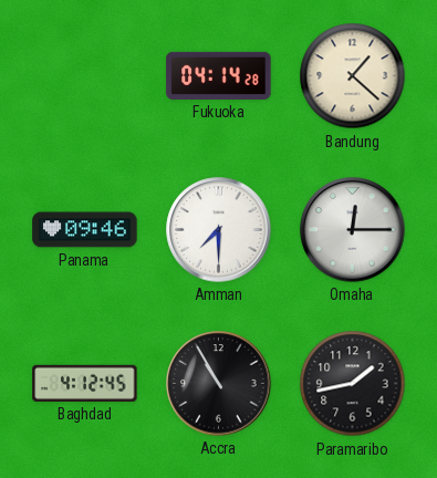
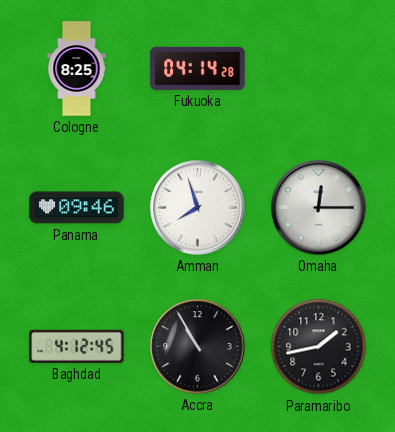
Cologne: none -> 8:25 (77, 69)
Bandung: 1:22 -> none (353, 76)
Amman: 7:30 -> 7:57 (198, 208)
